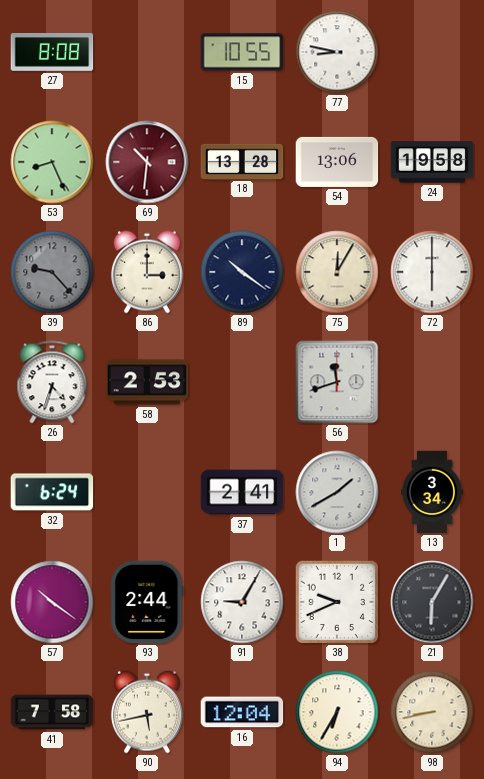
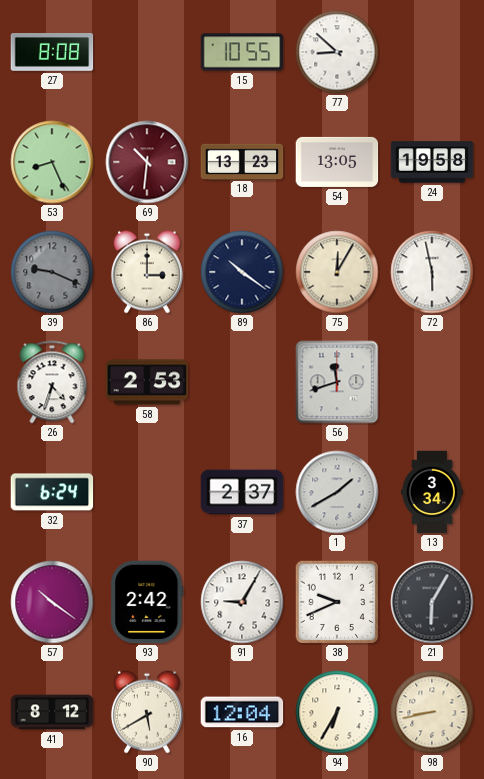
77: 8:47 -> 8:52 (337, 52)
18: 13:28 -> 13:23 (242, 161)
54: 13:06 -> 13:05 (337, 162)
39: 9:23 -> 9:19 (52, 272)
72: 6:00 -> 5:58 (432, 272)
37: 2:41 -> 2:37 (242, 492)
93: 2:44 -> 2:42 (147, 602)
41: 7:58 -> 8:12 (52, 712)
90: 5:43 -> 5:40 (147, 712)
